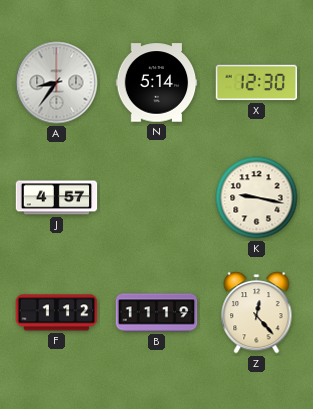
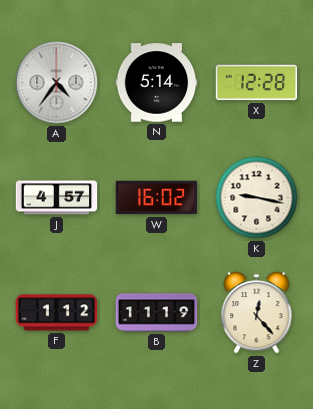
A: 8:36 -> 4:36 (57, 83)
X: 12:30 -> 12:28 (257, 83)
W: none -> 16:02 (157, 198)
